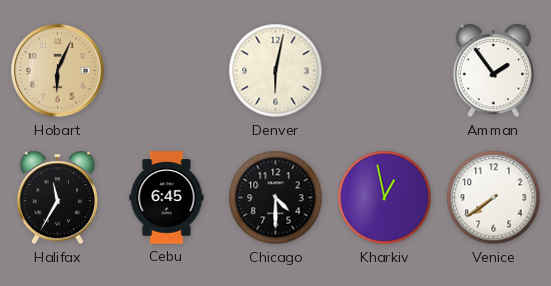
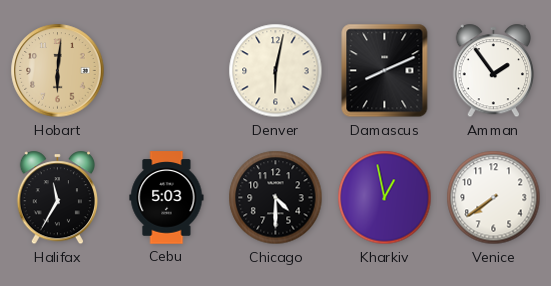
Hobart: 6:04 -> 6:01 (58, 71)
Damascus: none -> 8:11 (385, 71)
Cebu: 6:45 -> 5:03 (167, 198)
